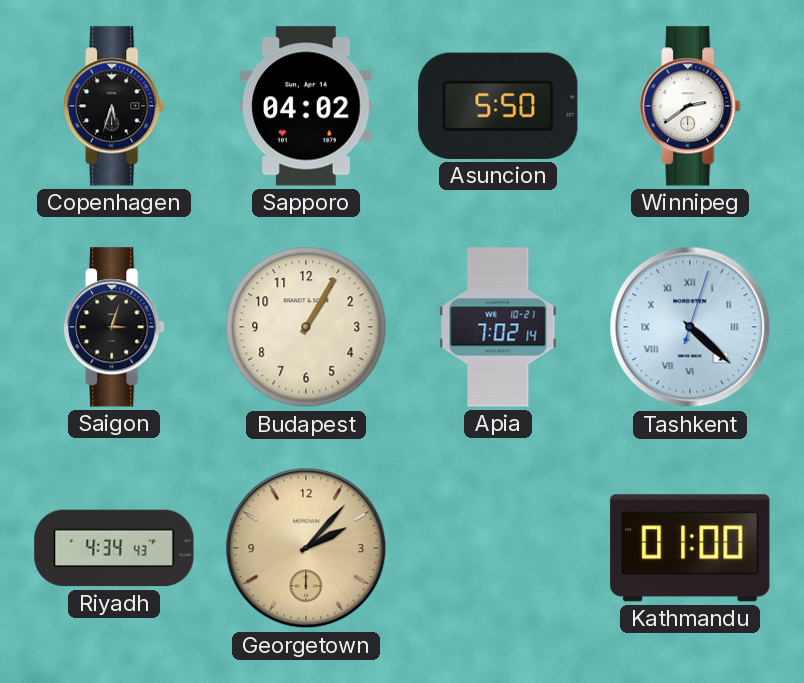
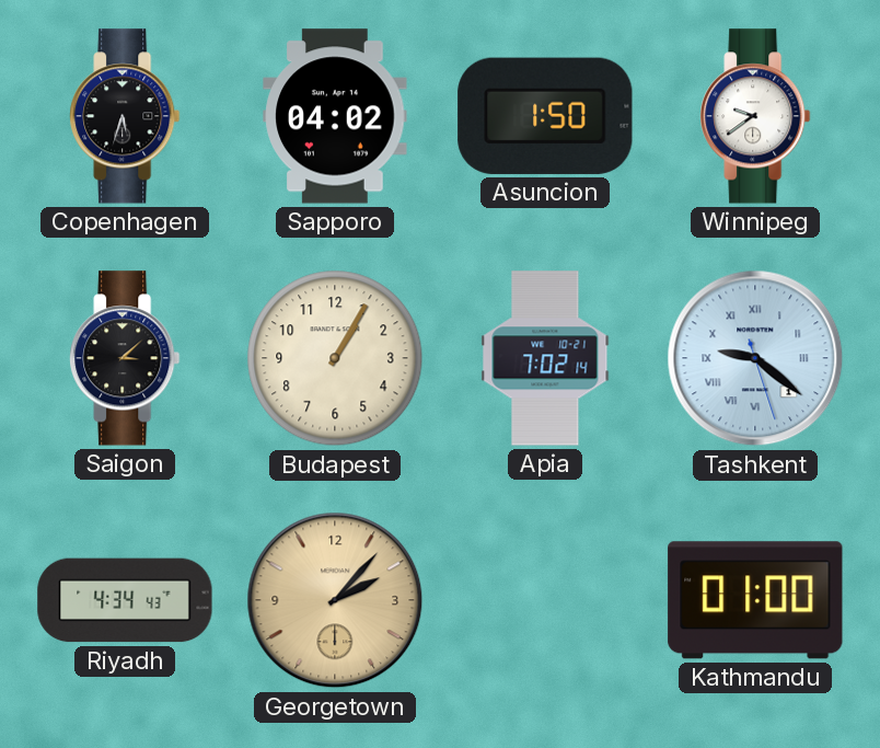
Asuncion: 5:50 -> 1:50 (545, 116)
Winnipeg: 2:39 -> 9:39 (755, 116)
Saigon: 3:03 -> 3:08 (125, 358)
Tashkent: 4:22 -> 9:21 (755, 358)
